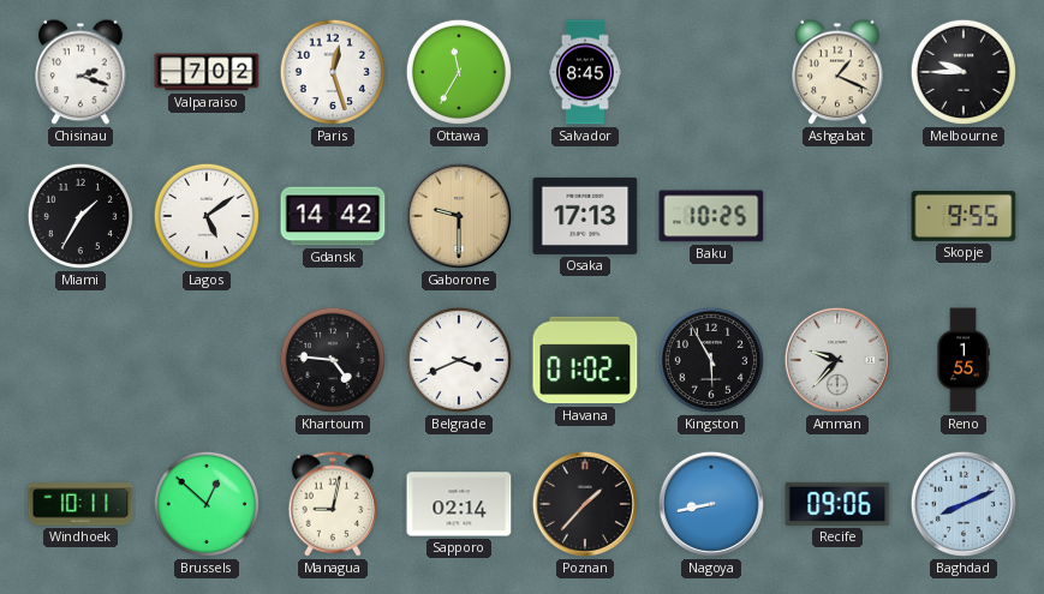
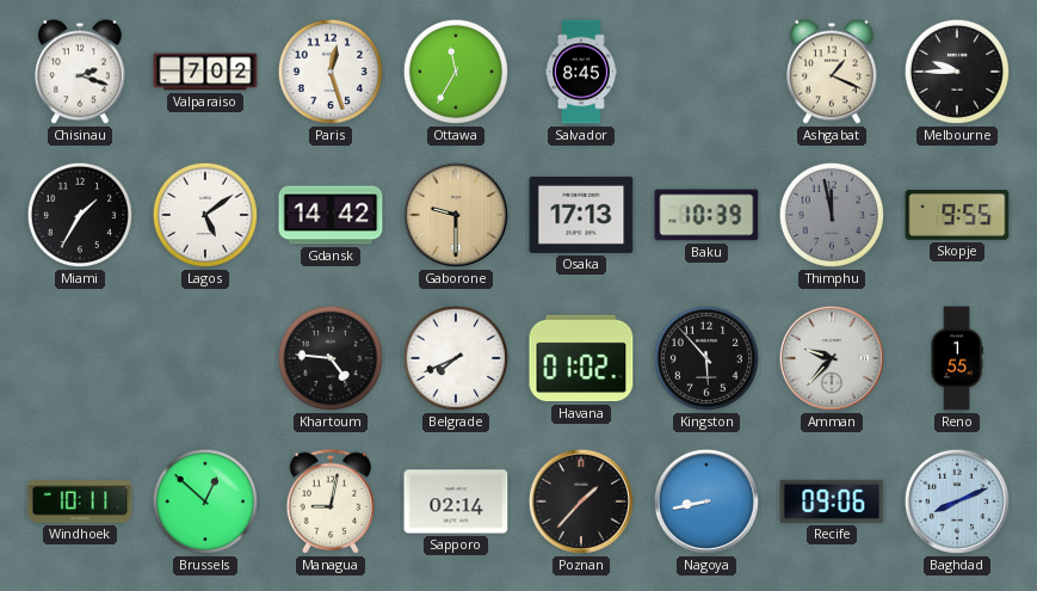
Baku: 10:25 -> 10:39 (706, 215)
Thimphu: none -> 11:58 (832, 215)
Belgrade: 3:41 -> 7:41 (456, 358)
Kingston: 5:55 -> 5:53 (706, 358)
